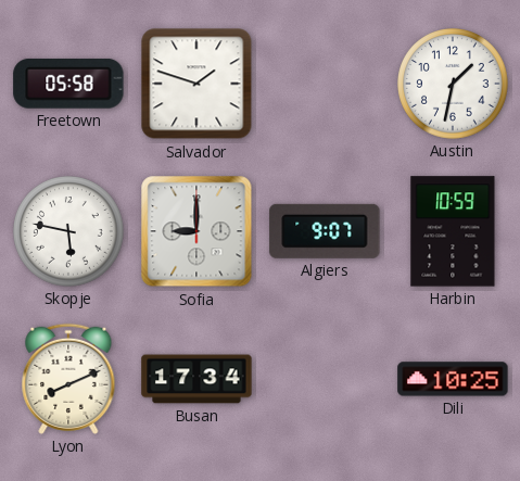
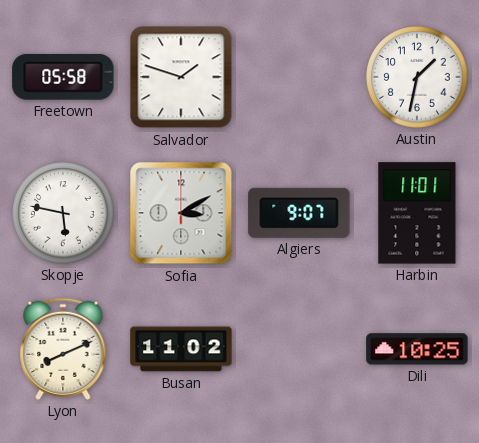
Sofia: 9:00 -> 3:10 (181, 213)
Harbin: 10:59 -> 11:01 (417, 213)
Busan: 17:34 -> 11:02 (181, 349)
